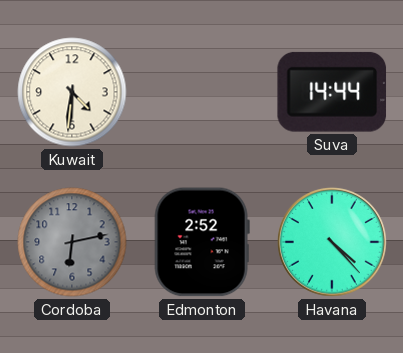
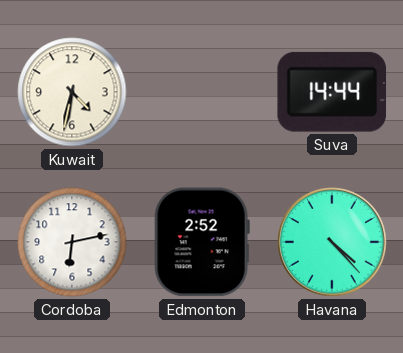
Kuwait: 4:31 -> 4:32 (72, 92)
Cordoba dial: grey -> white (72, 242)
